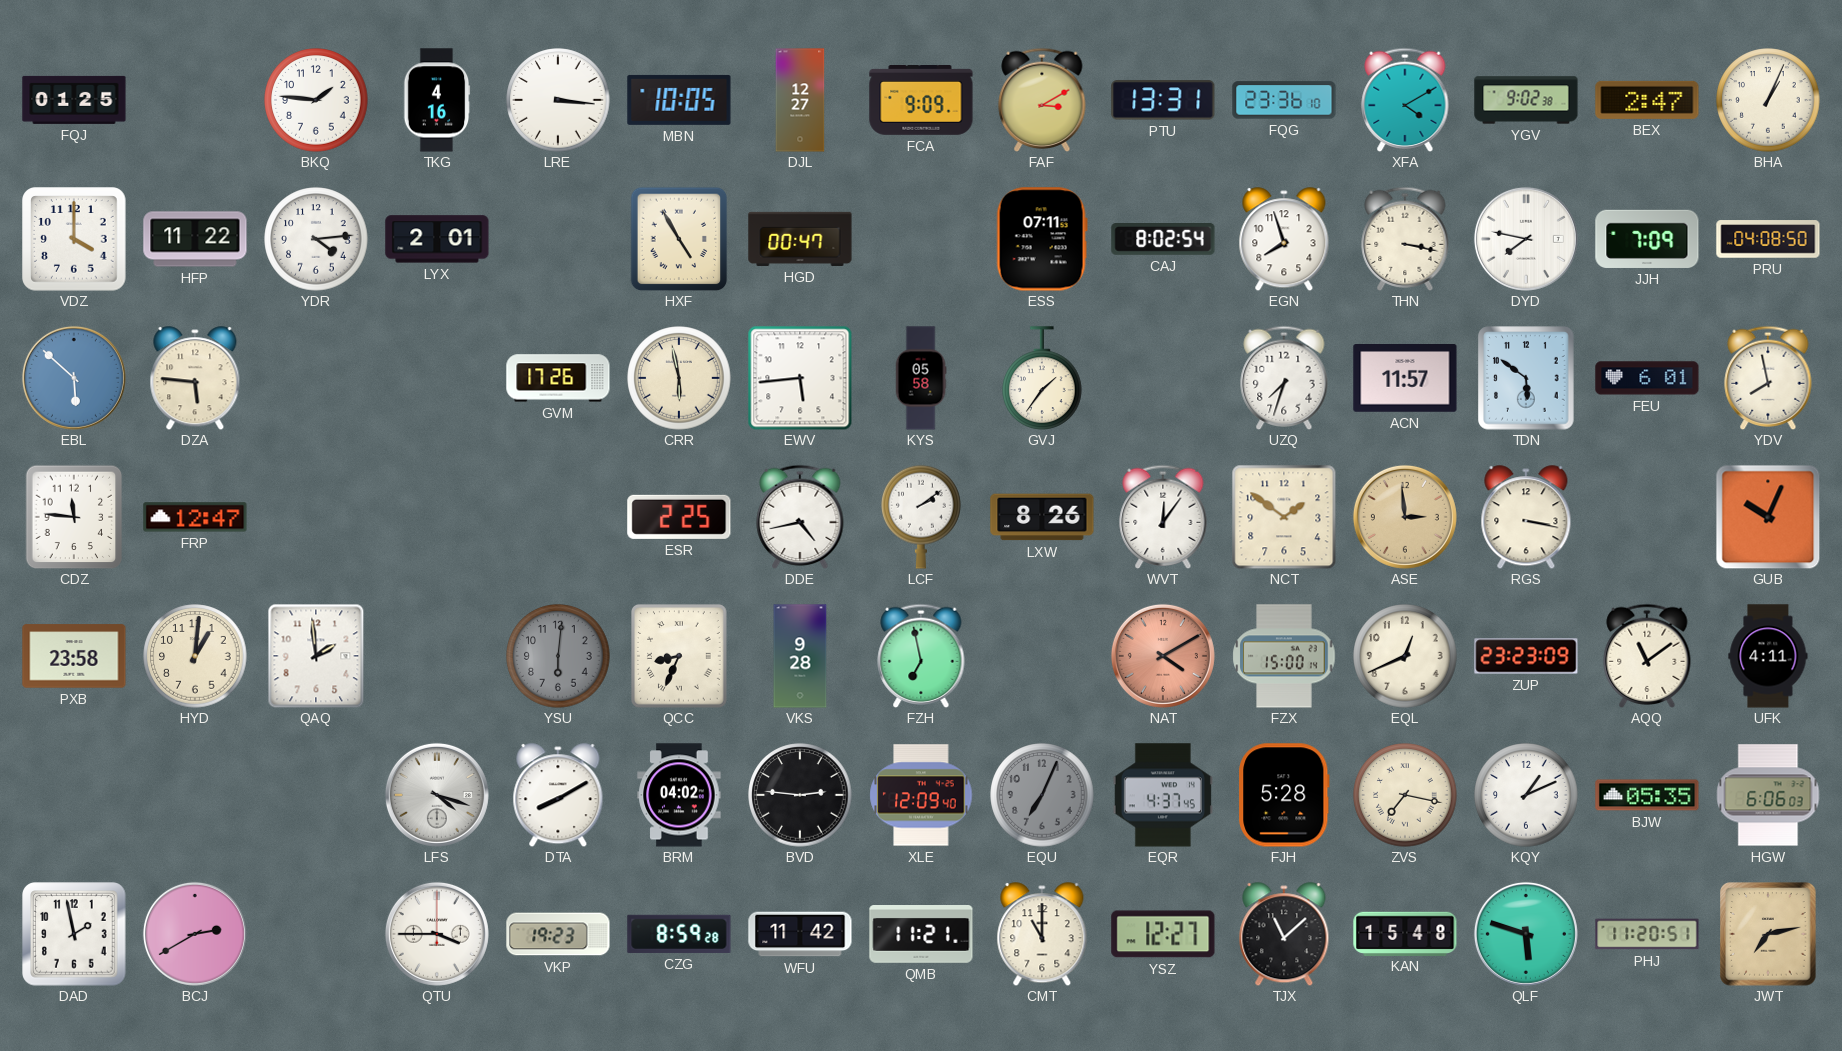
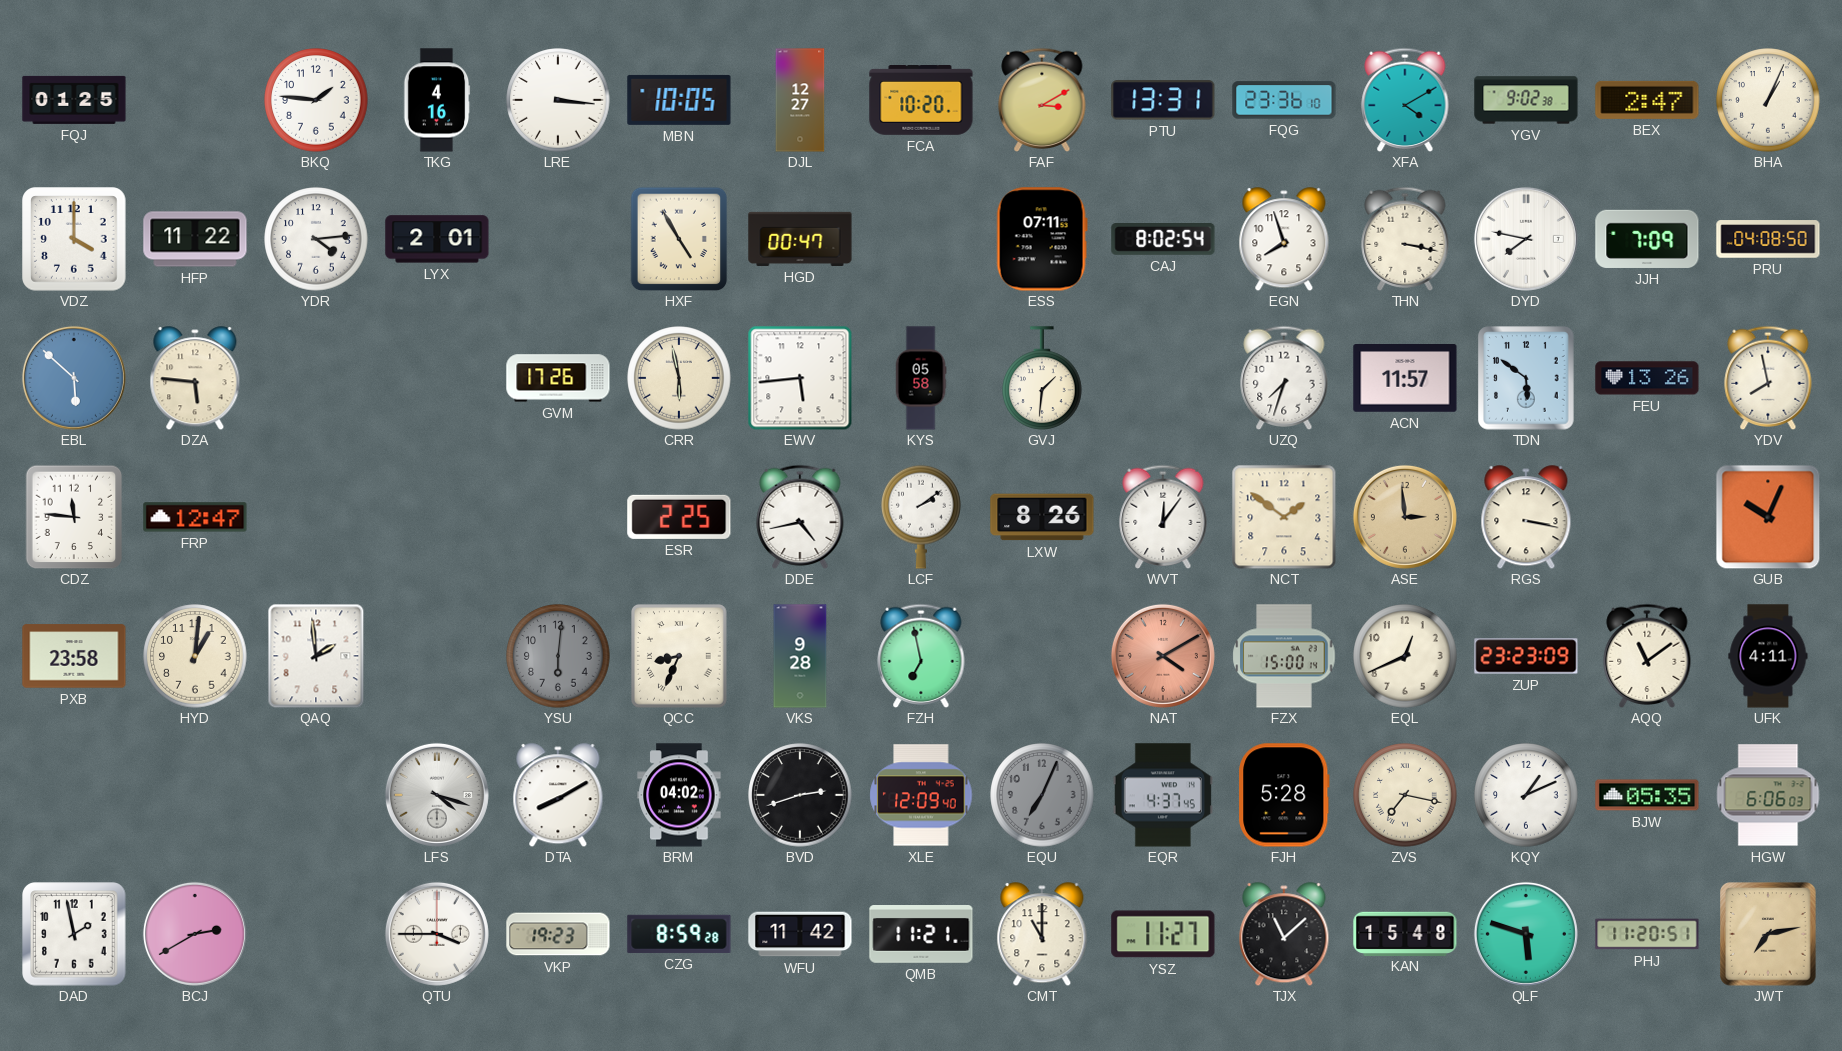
FCA: 9:09 -> 10:20 (921, 101)
GVJ: 1:36 -> 1:31 (1042, 378)
FEU: 6:01 -> 13:26 (1647, 378)
BVD: 2:46 -> 2:42 (800, 795)
YSZ: 12:27 -> 11:27 (1163, 934)
